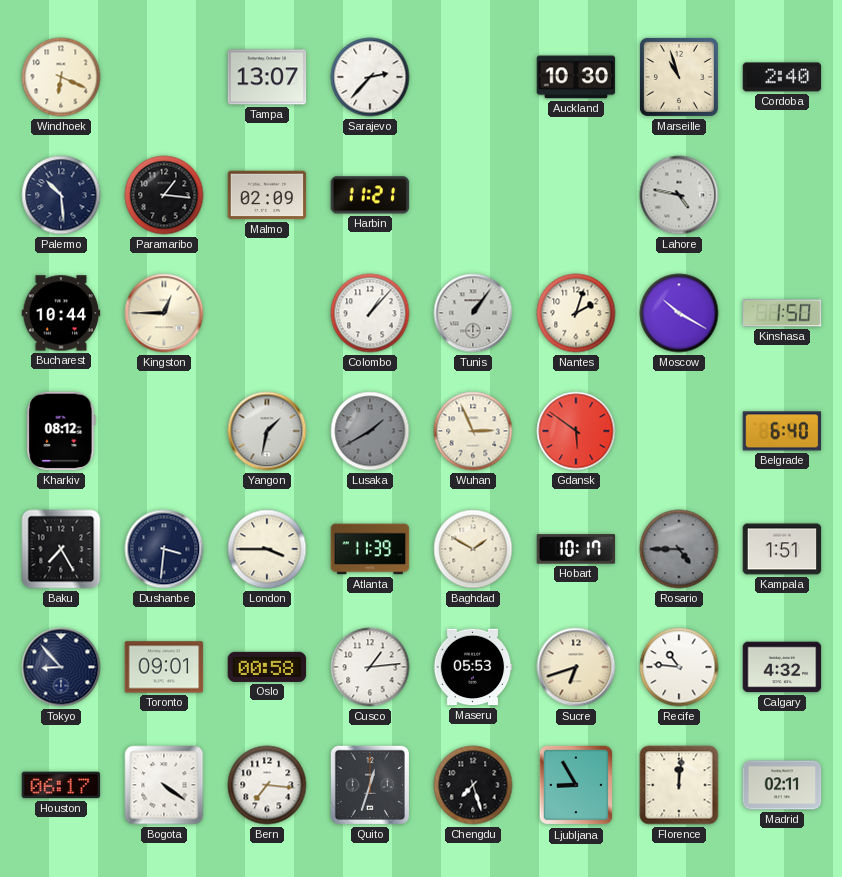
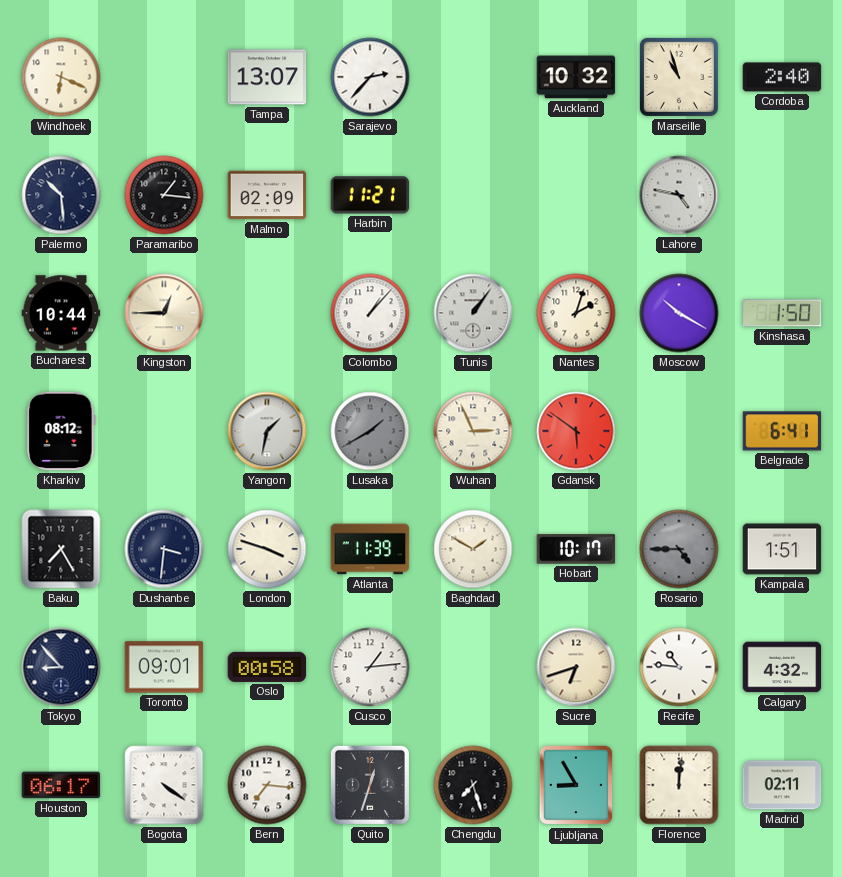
Auckland: 10:30 -> 10:32 (576, 77)
Belgrade: 6:40 -> 6:41 (782, 431)
London: 3:45 -> 3:48 (267, 549)
Maseru: 05:53 -> none (473, 667)
